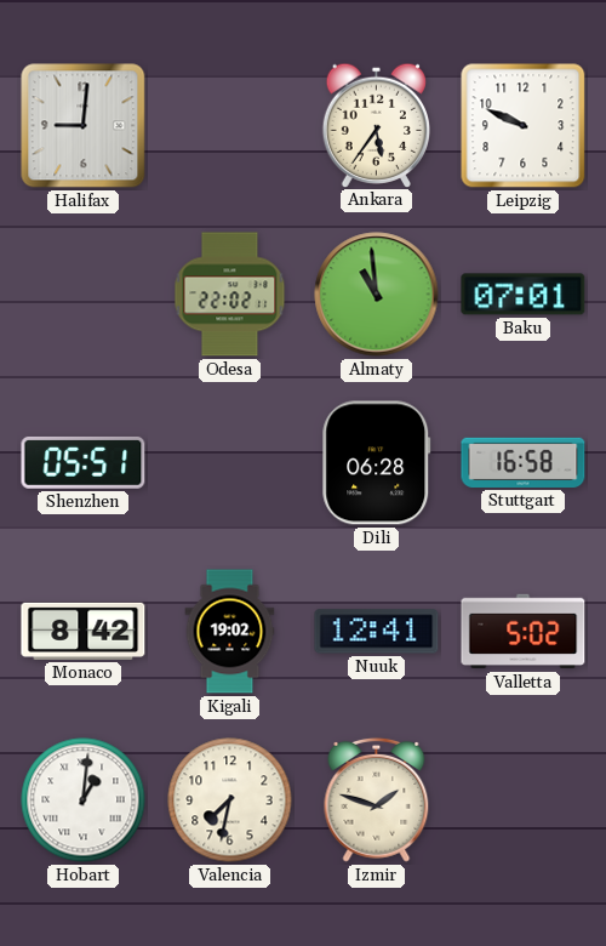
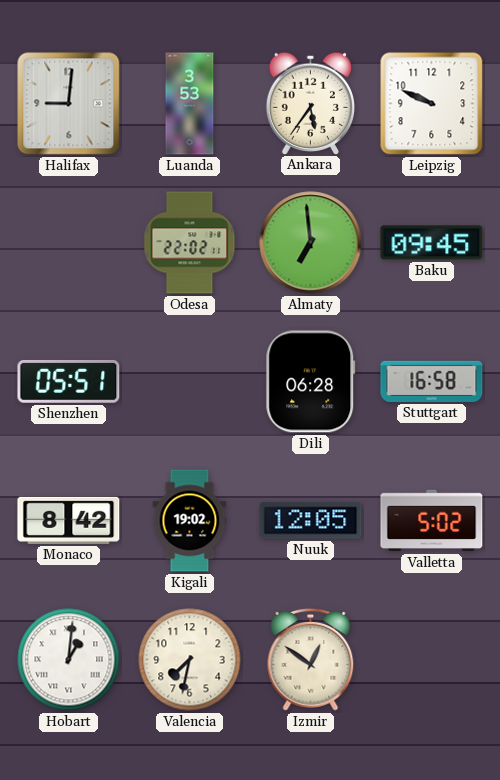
Luanda: none -> 3:53 (190, 104)
Almaty: 10:59 -> 6:59 (311, 243)
Baku: 07:01 -> 09:45 (432, 243)
Nuuk: 12:41 -> 12:05 (311, 521)
Izmir: 1:48 -> 12:51 (311, 659)
